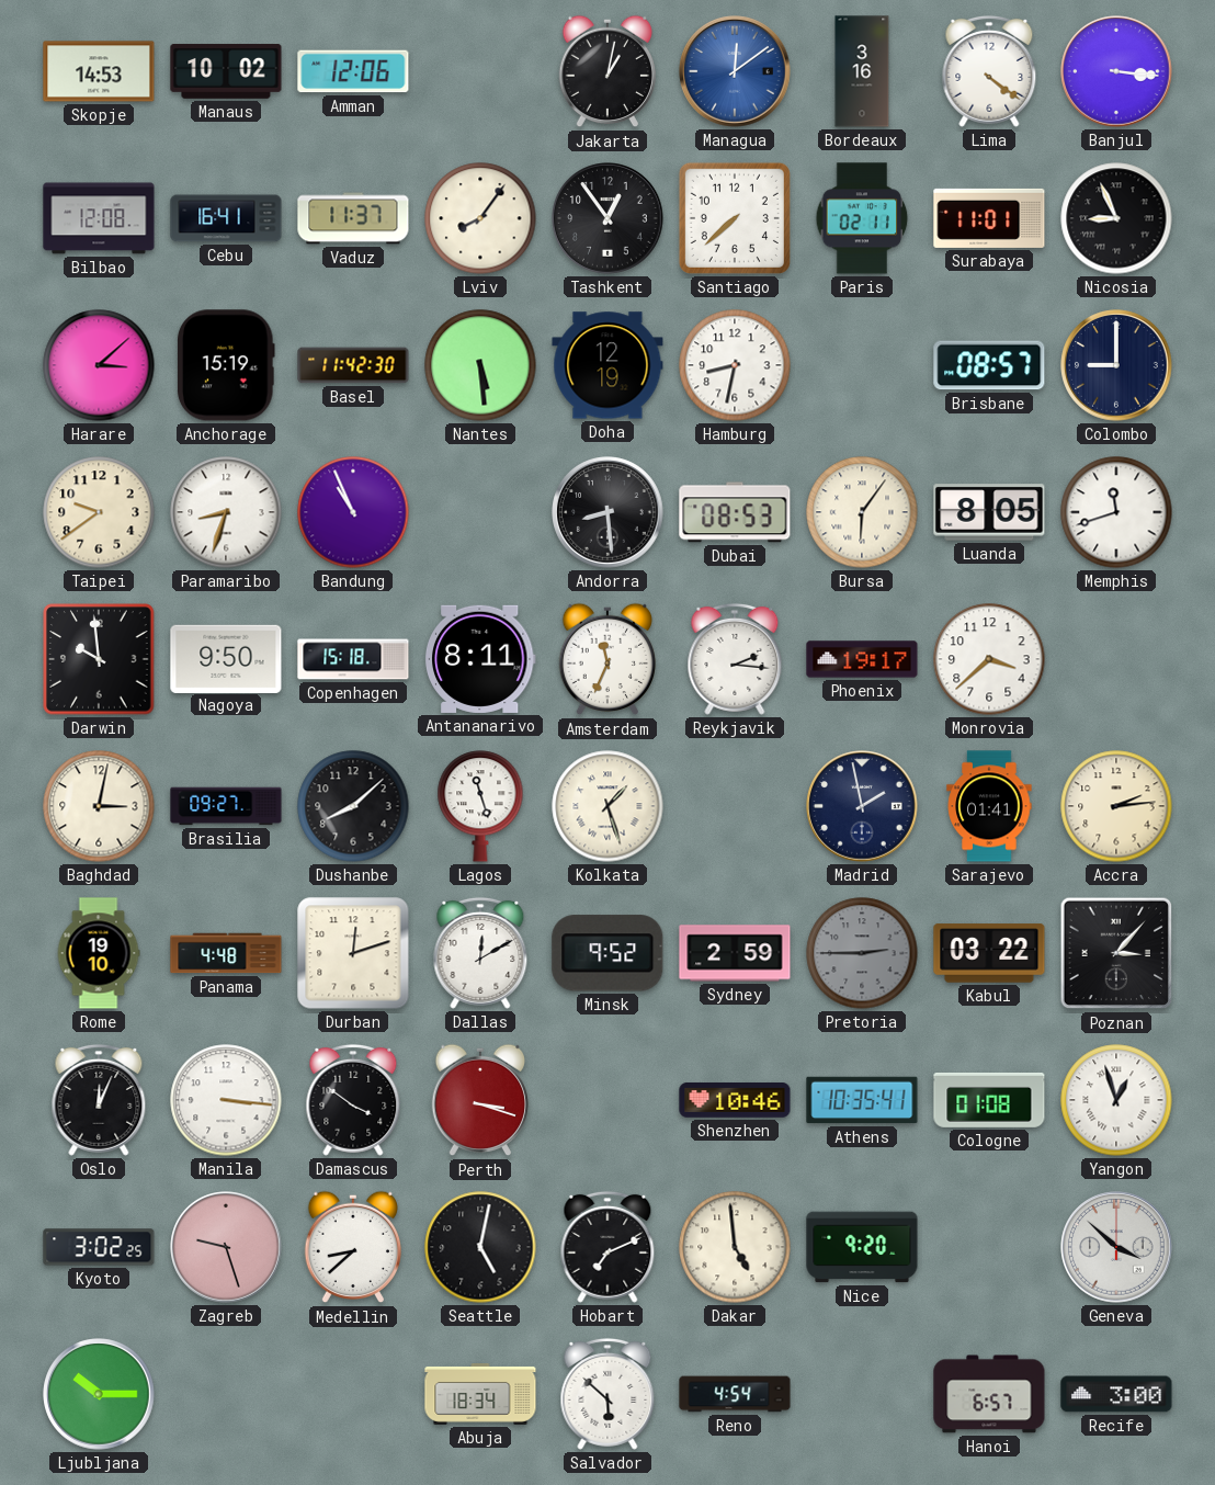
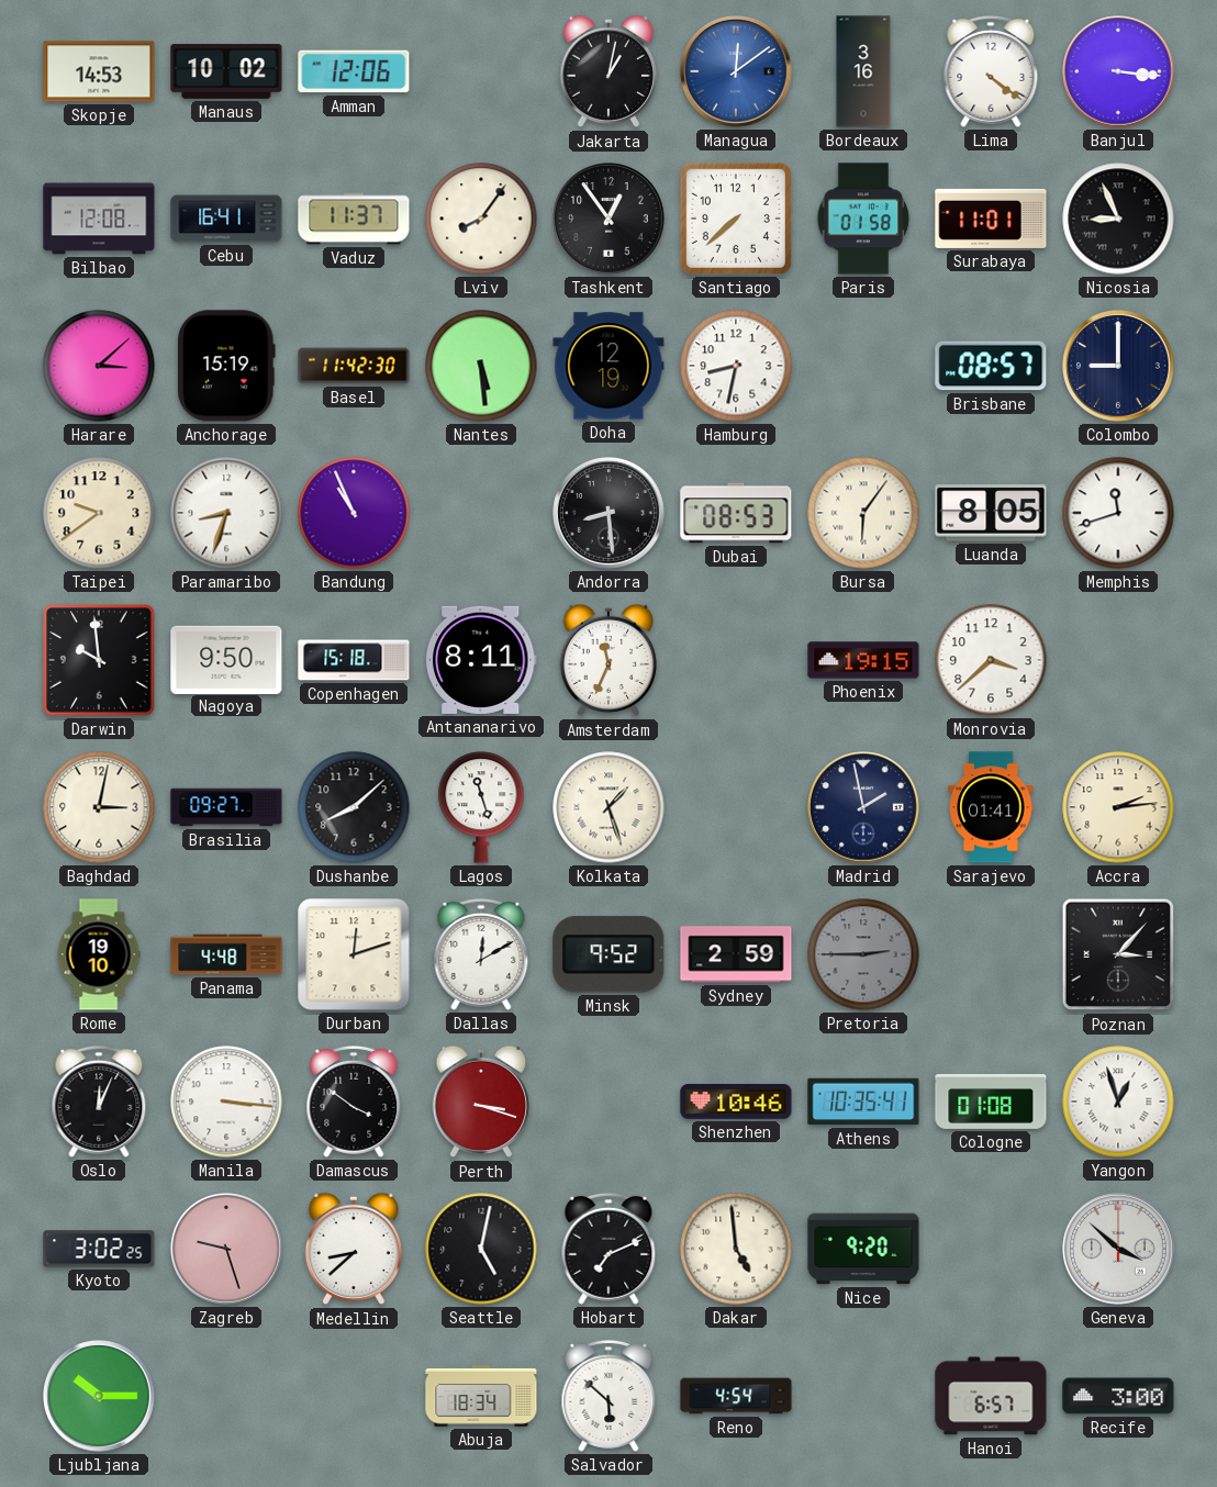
Paris: 02:11 -> 01:58 (863, 219)
Reykjavik: 2:16 -> none (735, 659)
Phoenix: 19:17 -> 19:15 (863, 660)
Kabul: 03:22 -> none (989, 953)
